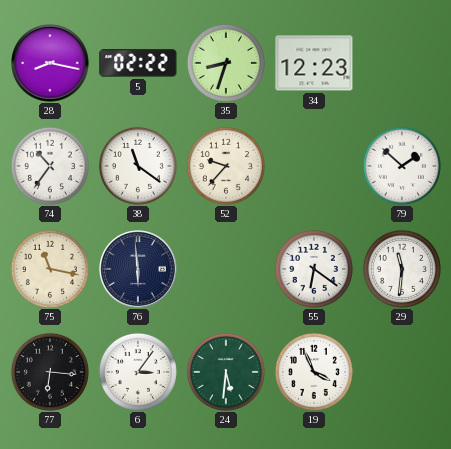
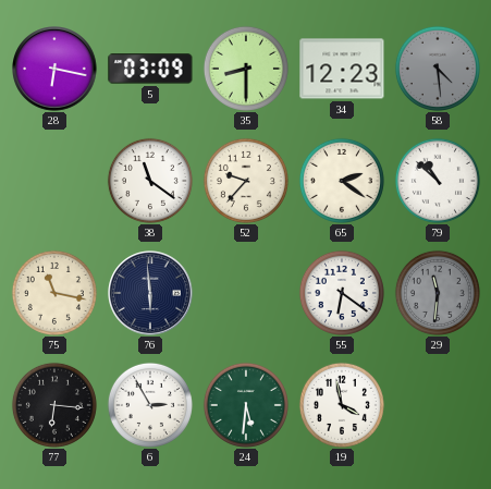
28: 8:17 -> 6:17 (54, 69)
5: 02:22 -> 03:09 (150, 69)
35: 8:33 -> 8:30 (246, 69)
58: none -> 4:29 (438, 69)
74: 10:36 -> none (50, 166)
65: none -> 2:21 (342, 181)
79: 1:52 -> 10:52 (438, 181)
29 dial: white -> grey (438, 293)
6: 3:06 -> 2:55 (150, 405)
19: 3:56 -> 3:58 (342, 405)
